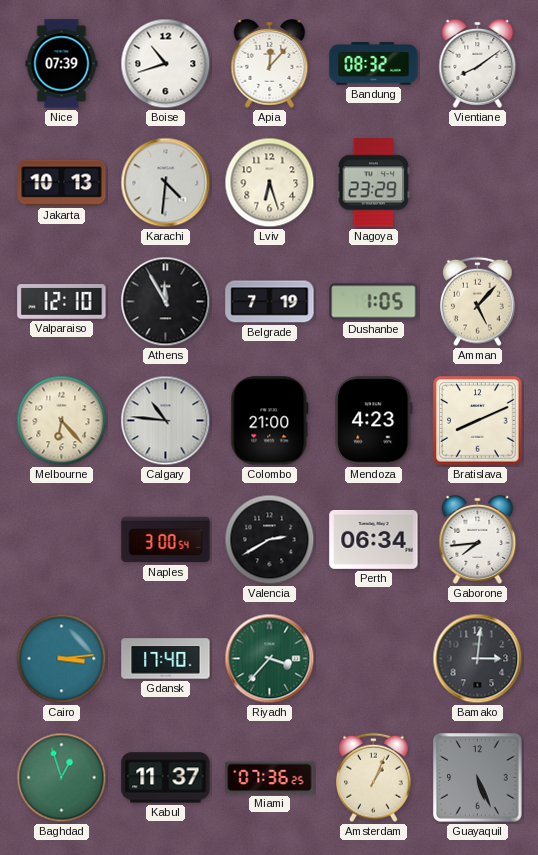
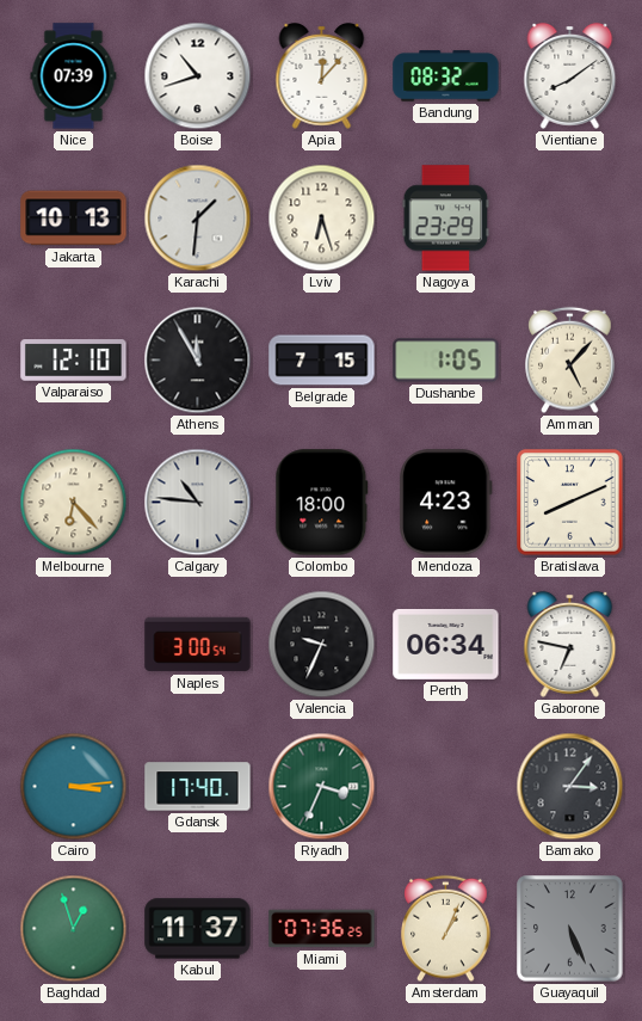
Karachi: 4:31 -> 1:31 (198, 219)
Belgrade: 7:19 -> 7:15 (322, 361)
Colombo: 21:00 -> 18:00 (322, 503)
Valencia: 2:40 -> 9:34 (322, 645)
Gaborone: 7:44 -> 6:47 (570, 644)
Riyadh: 3:37 -> 3:34 (322, 787)
Bamako: 3:01 -> 3:06 (570, 787)
